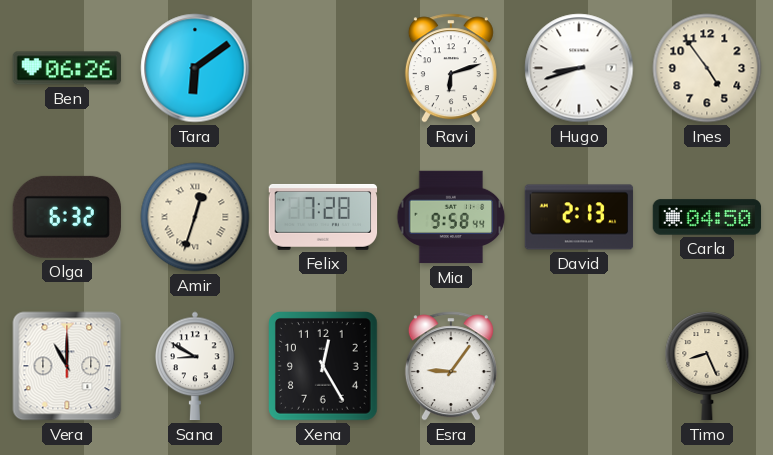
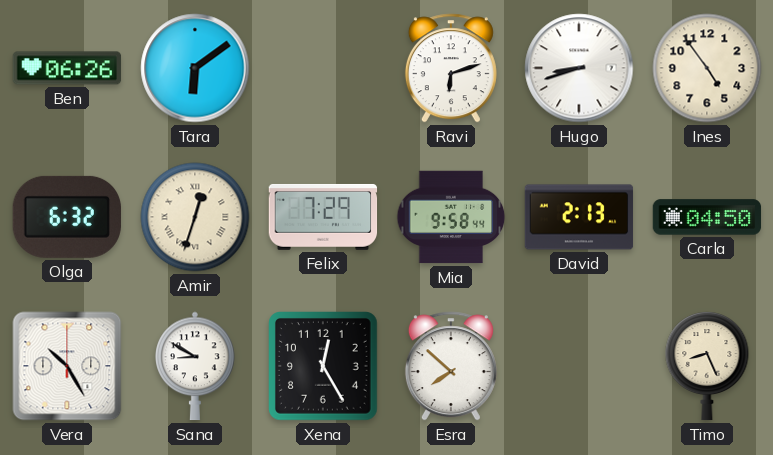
Felix: 7:28 -> 7:29 (323, 217)
Vera: 11:00 -> 10:25 (67, 366)
Esra: 9:06 -> 7:52 (451, 366)
